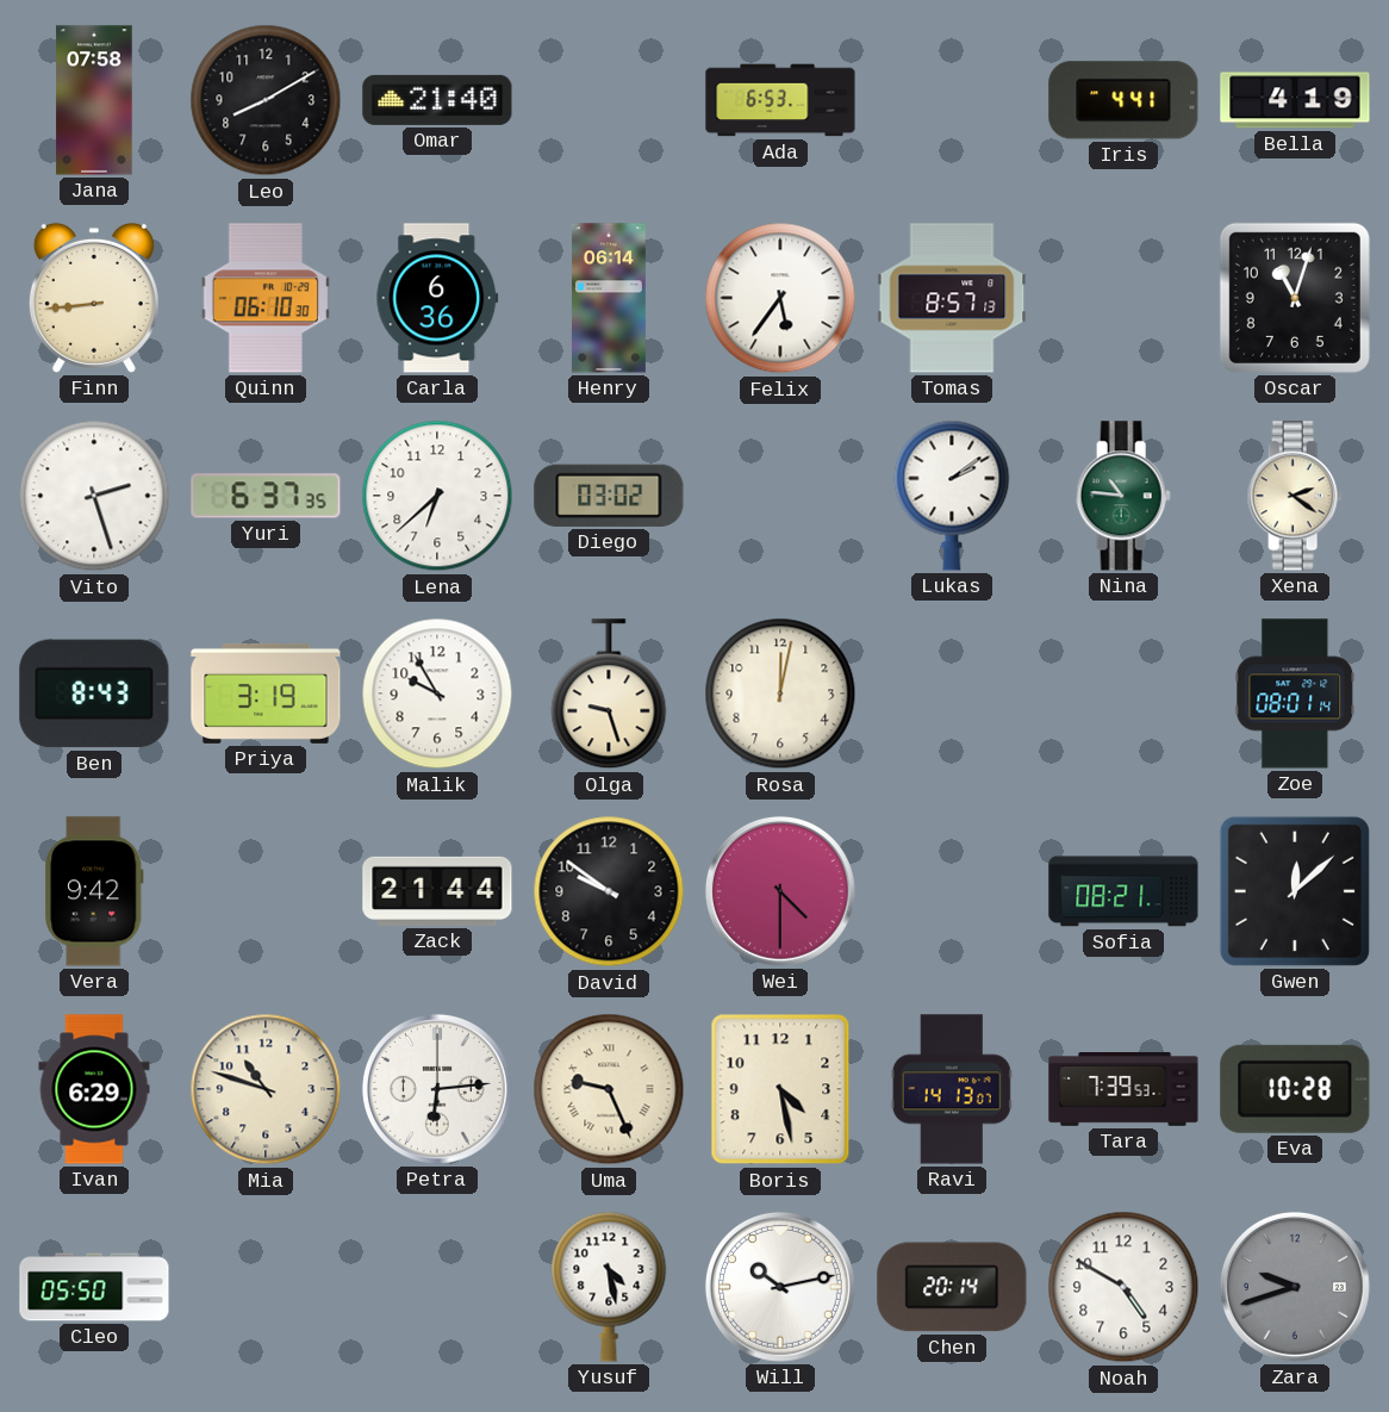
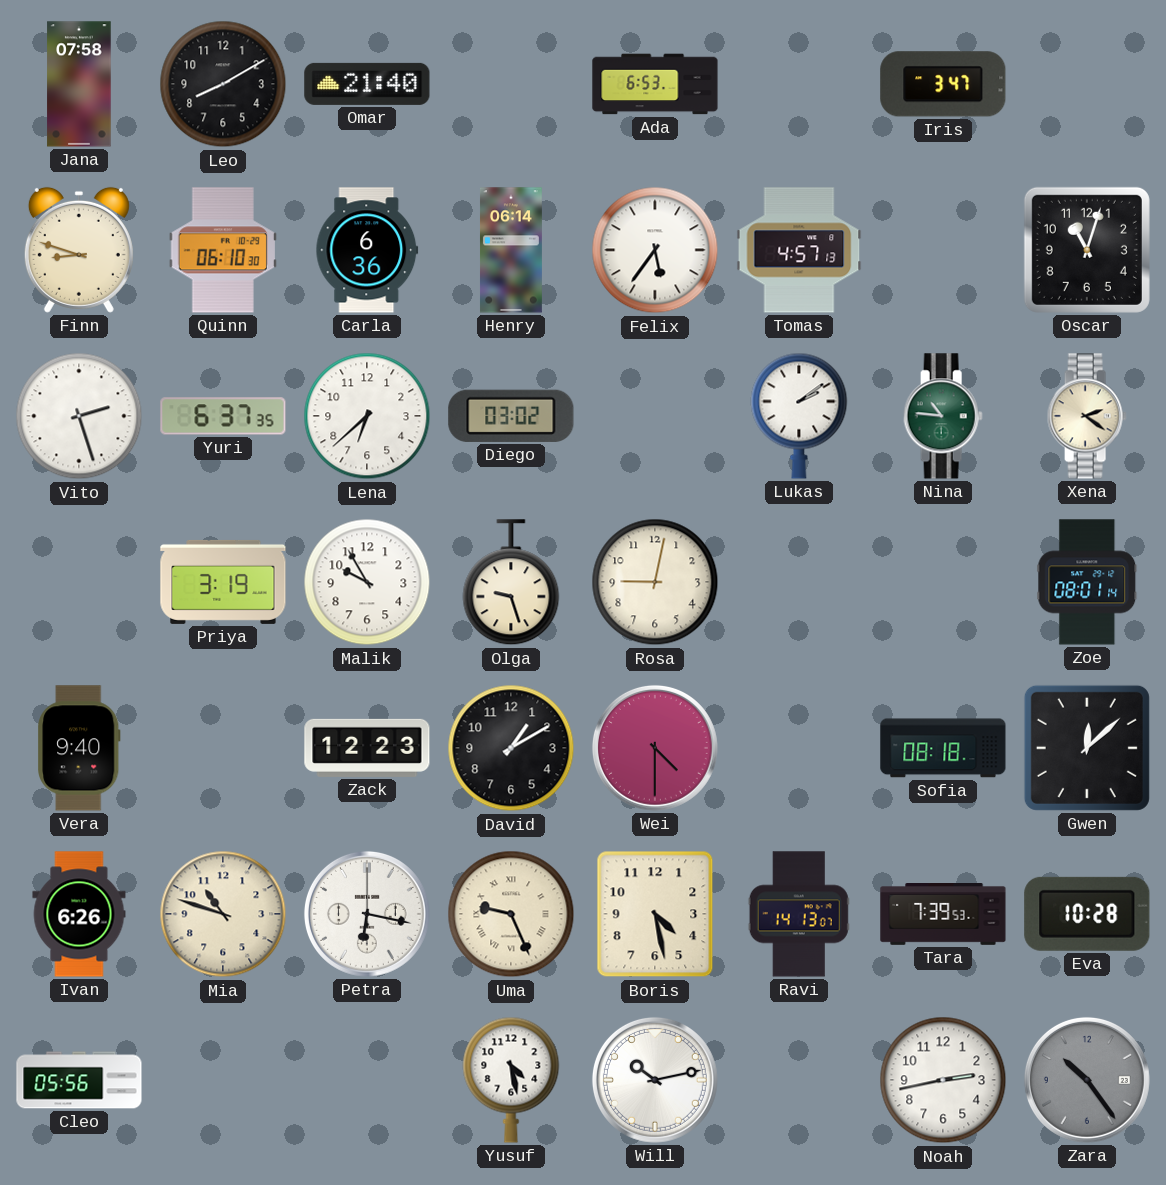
Iris: 4:41 -> 3:47 (943, 84)
Bella: 4:19 -> none (1295, 100)
Finn: 8:44 -> 8:48 (79, 250)
Tomas: 8:57 -> 4:57 (799, 250)
Ben: 8:43 -> none (94, 693)
Rosa: 12:02 -> 9:02 (655, 582)
Vera: 9:42 -> 9:40 (79, 748)
Zack: 21:44 -> 12:23 (367, 748)
David: 9:51 -> 1:10 (511, 748)
Sofia: 08:21 -> 08:18 (943, 748)
Ivan: 6:29 -> 6:26 (79, 914)
Petra: 6:14 -> 6:17 (367, 914)
Cleo: 05:50 -> 05:56 (79, 1080)
Chen: 20:14 -> none (952, 1287)
Noah: 4:50 -> 2:43 (943, 1080)
Zara: 9:42 -> 10:24 (1087, 1080)
